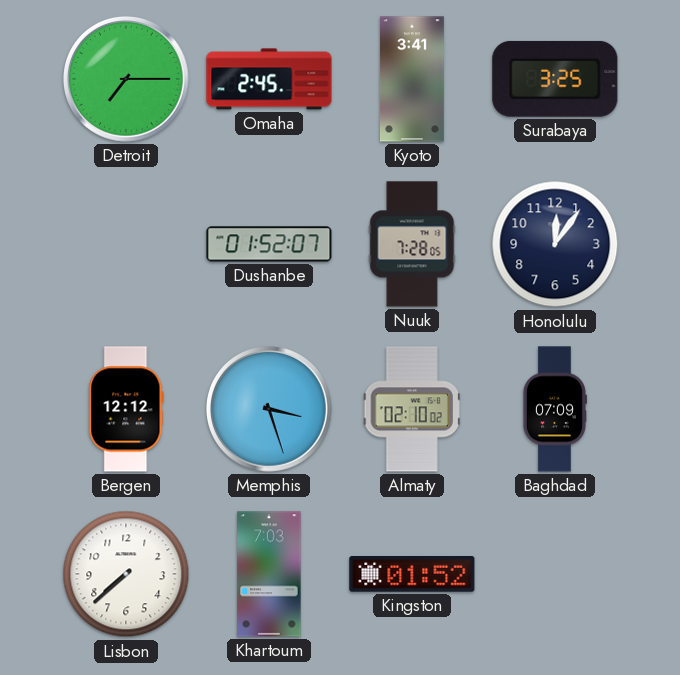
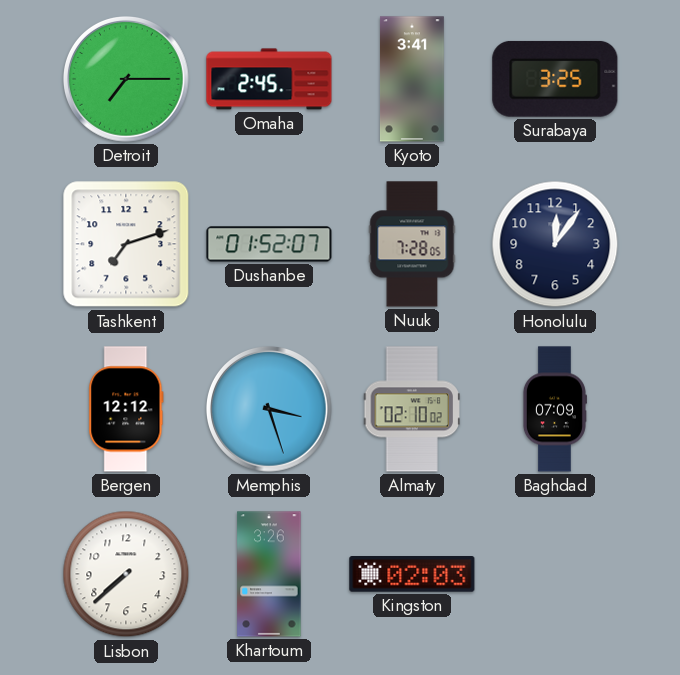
Tashkent: none -> 7:12 (126, 244)
Khartoum: 7:03 -> 3:26 (269, 574)
Kingston: 01:52 -> 02:03 (412, 575)
